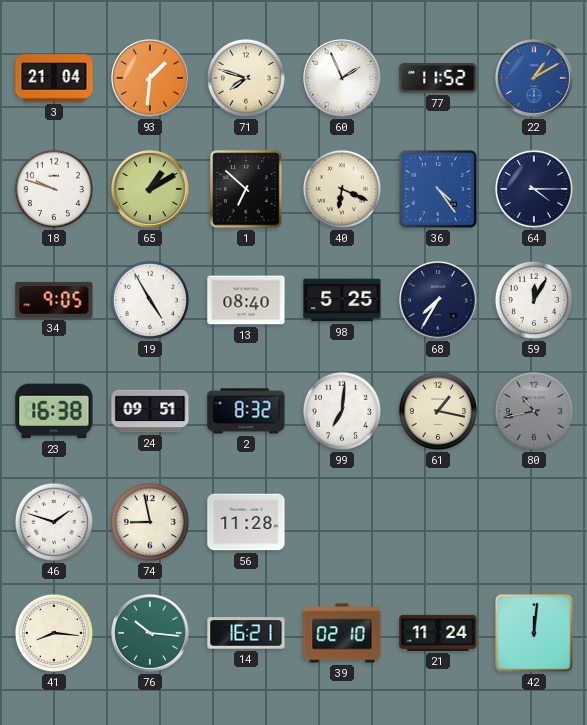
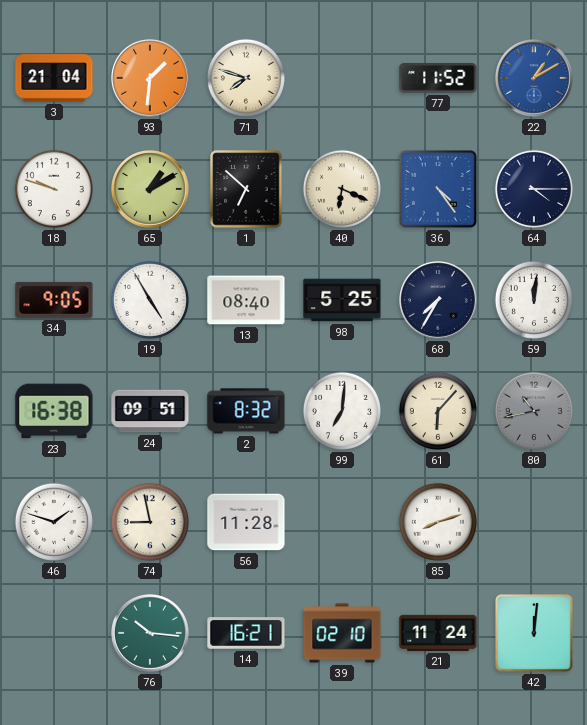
60: 1:56 -> none (343, 79)
59: 12:05 -> 12:01 (534, 300)
61: 1:17 -> 6:07 (438, 411)
85: none -> 8:12 (438, 522)
41: 8:16 -> none (54, 633)
